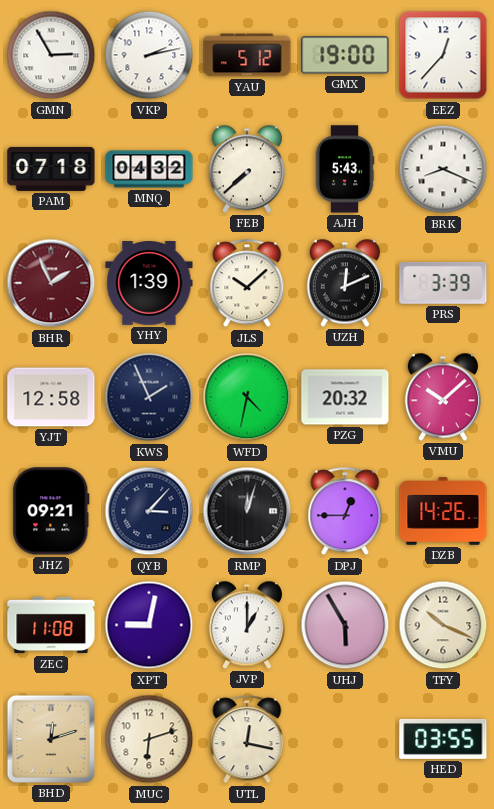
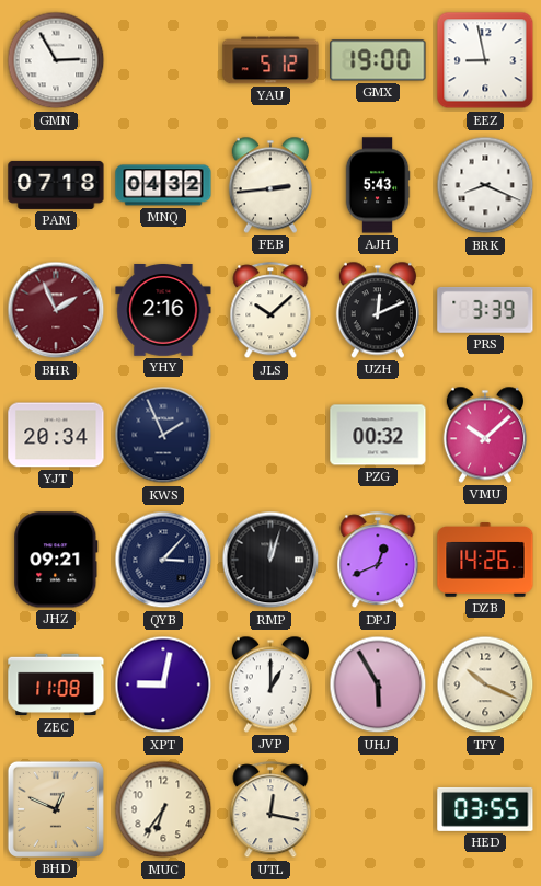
VKP: 2:13 -> none (149, 55)
EEZ: 12:37 -> 8:58 (485, 60)
FEB: 7:38 -> 2:44 (270, 185)
YHY: 1:39 -> 2:16 (163, 311)
YJT: 12:58 -> 20:34 (56, 435)
WFD: 4:32 -> none (247, 397)
PZG: 20:32 -> 00:32 (378, 435)
DPJ: 12:45 -> 12:41 (378, 561)
BHD: 12:12 -> 12:49 (56, 809)
MUC: 6:12 -> 6:36 (163, 809)
